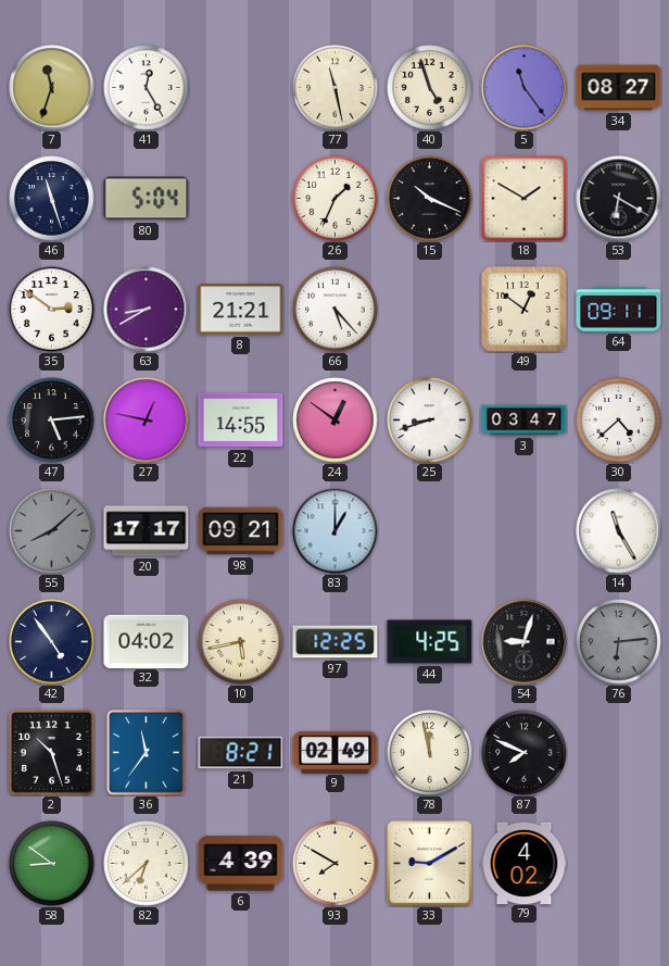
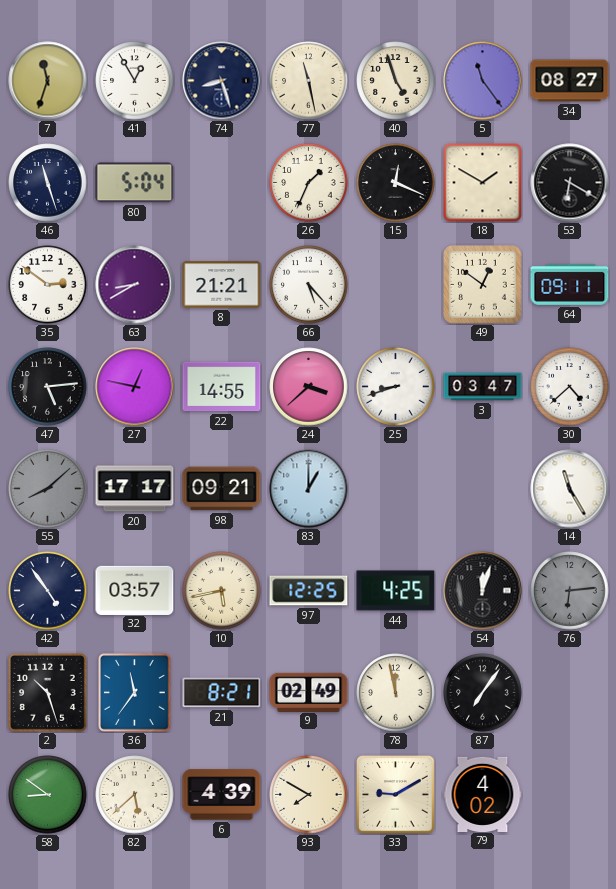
41: 12:25 -> 12:55 (135, 81)
74: none -> 8:27 (222, 81)
15: 10:19 -> 12:19 (396, 183)
24: 12:51 -> 3:38 (309, 387)
32: 04:02 -> 03:57 (135, 590)
54: 9:03 -> 12:03 (483, 591)
87: 7:49 -> 7:06 (483, 693)
82: 6:38 -> 5:38 (135, 795)
